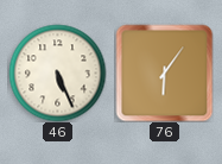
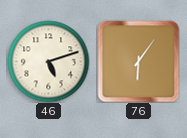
46: 5:26 -> 5:12 (48, 61)
